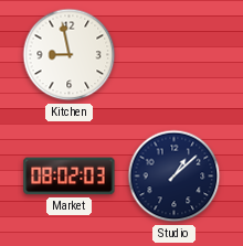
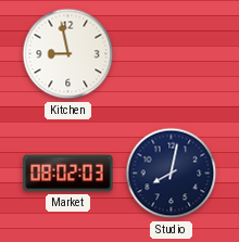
Studio: 1:08 -> 8:02 (172, 174)
